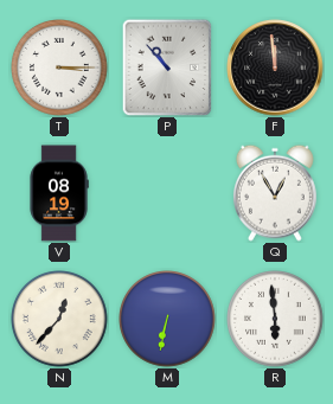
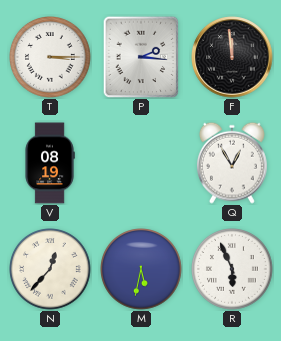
P: 10:53 -> 2:16 (141, 57)
M: 6:32 -> 5:32 (142, 270)
R: 5:59 -> 5:56 (233, 270)
